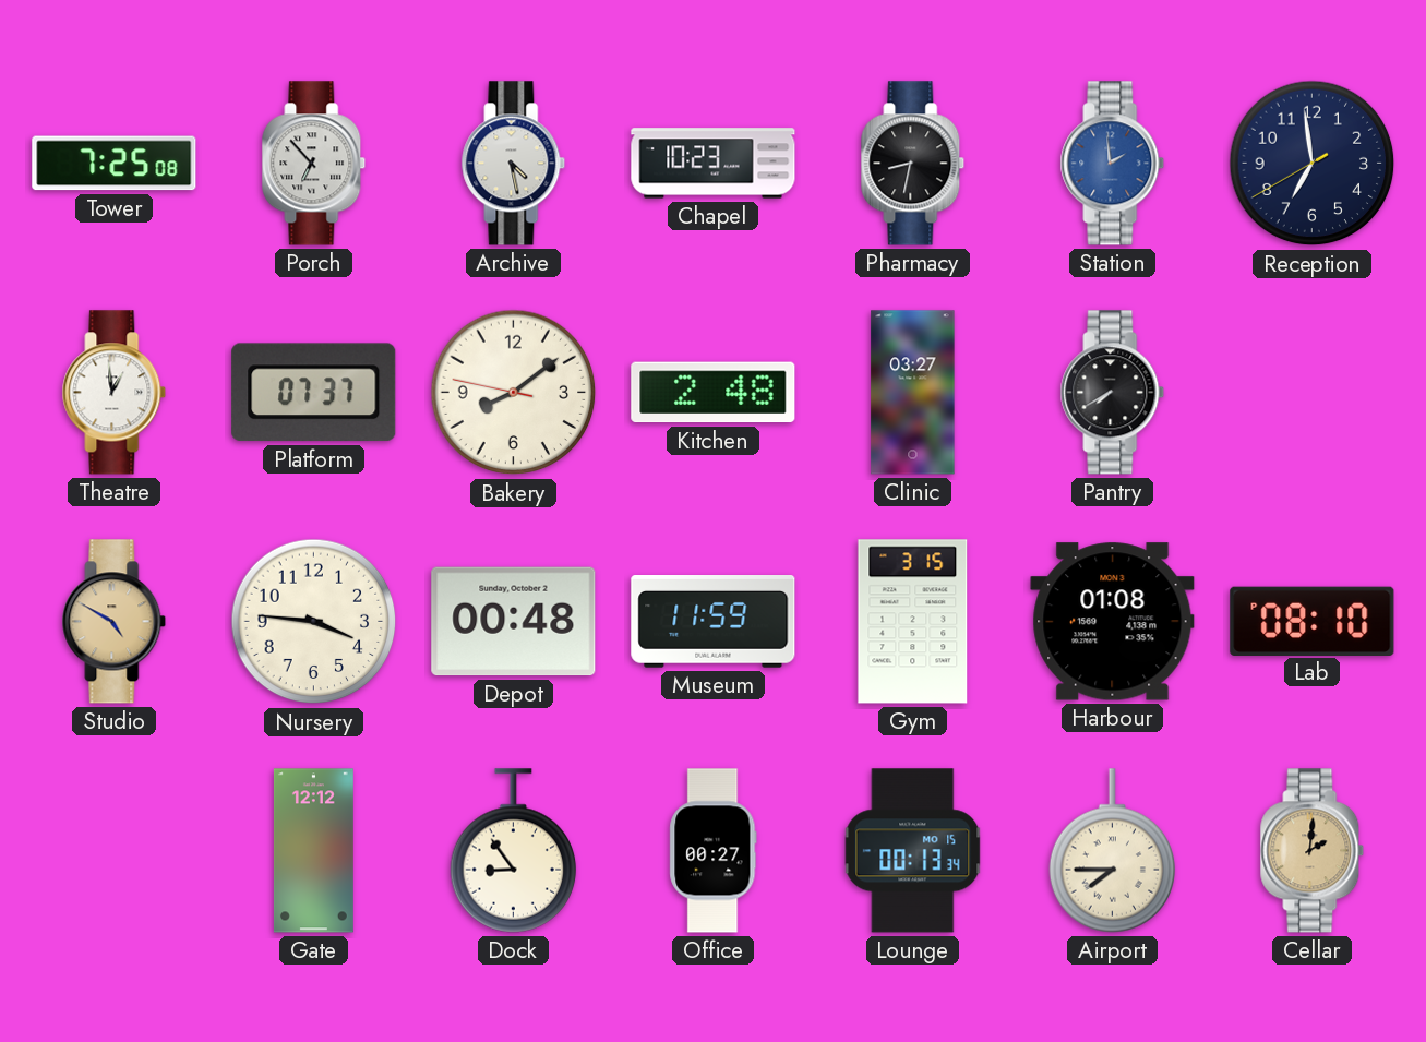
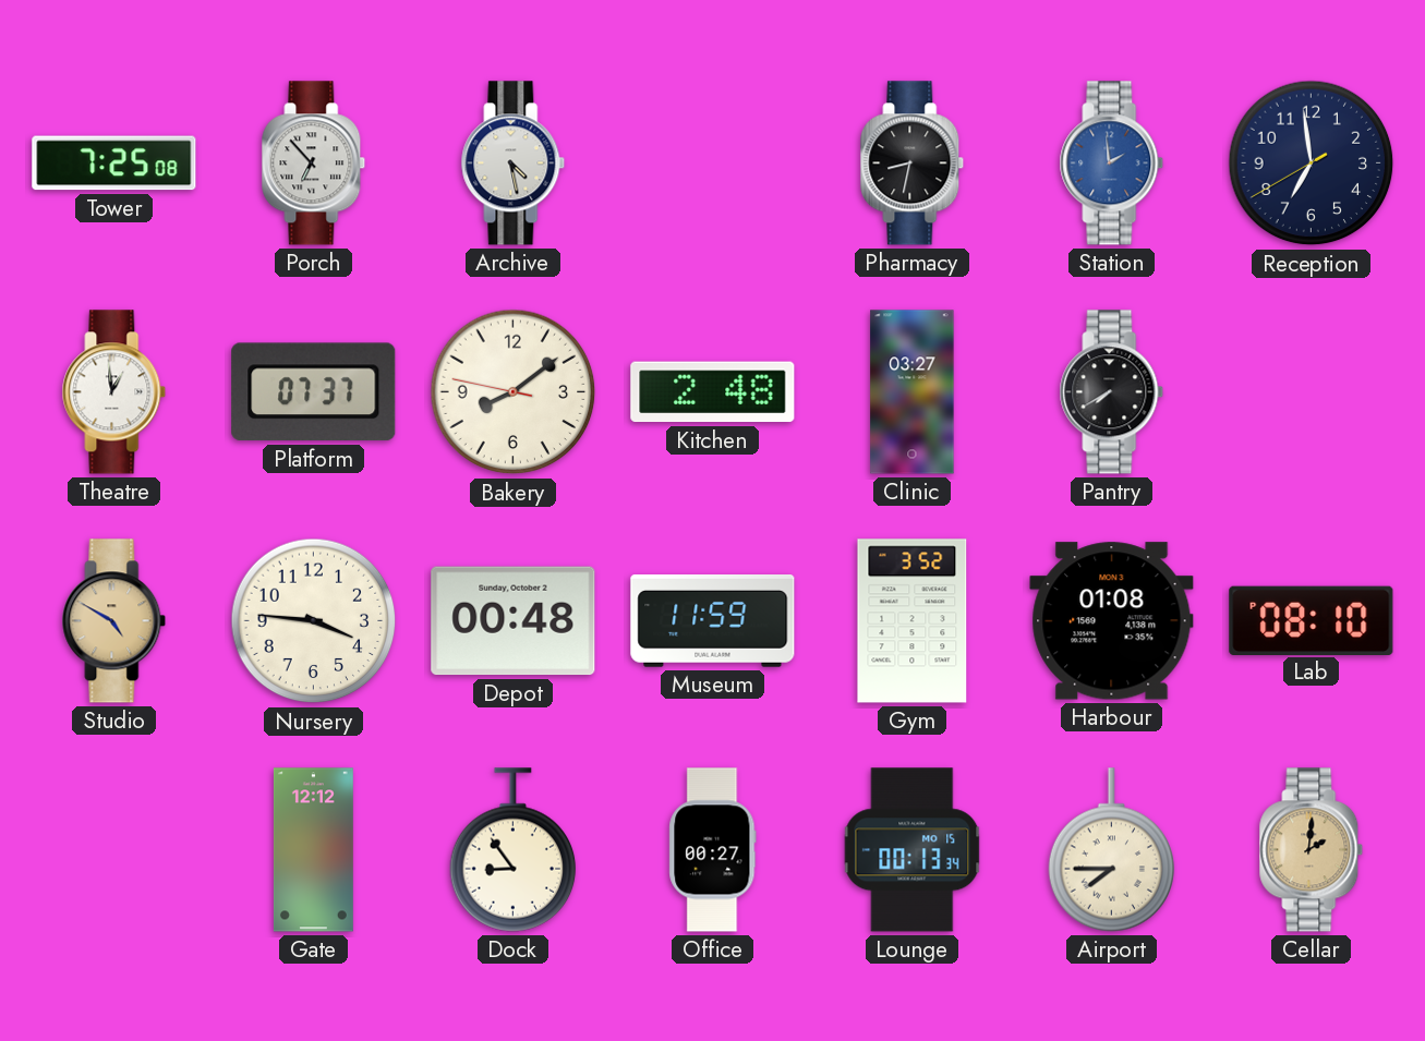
Chapel: 10:23 -> none (714, 164)
Gym: 3:15 -> 3:52 (913, 621)
